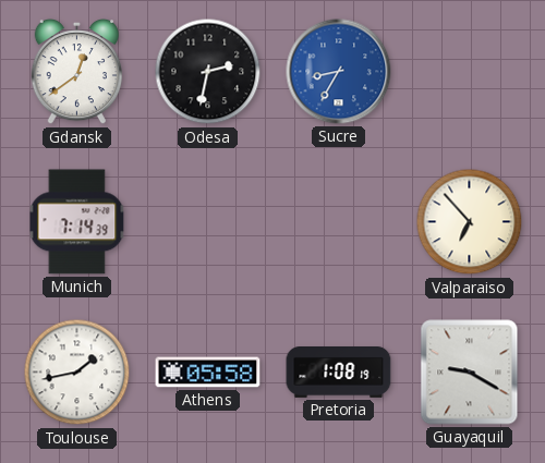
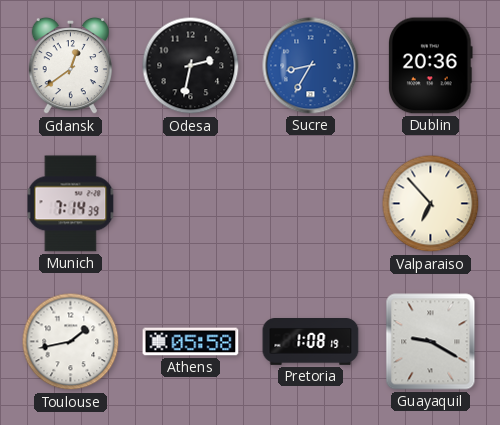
Dublin: none -> 20:36 (431, 66)
